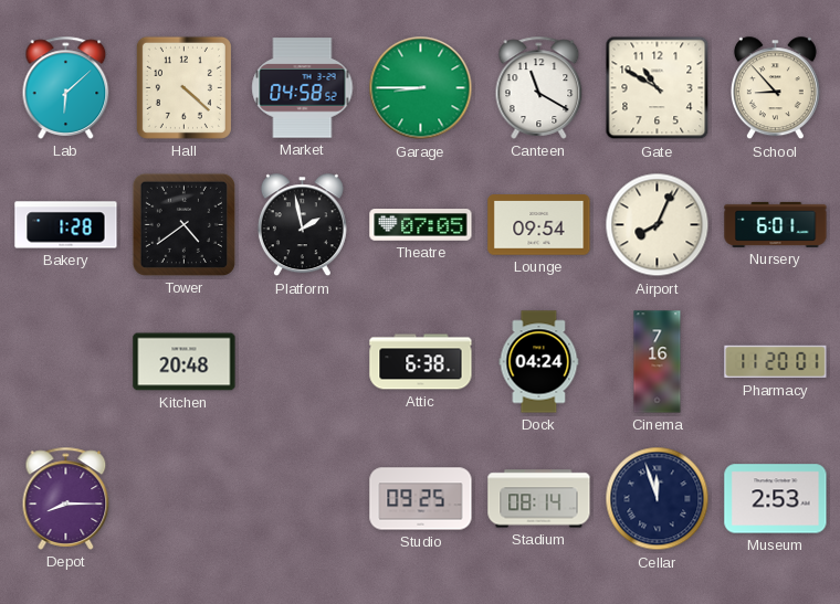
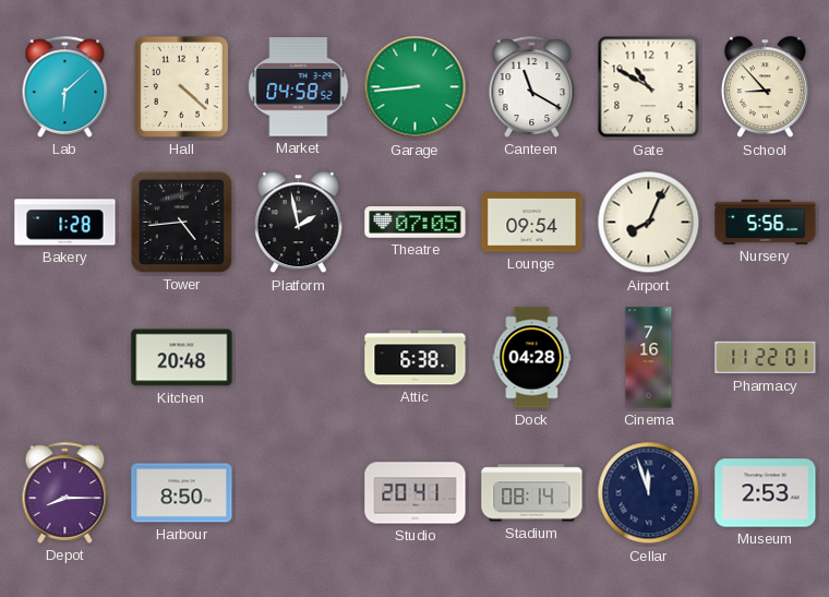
Garage: 8:45 -> 8:44 (416, 87)
Tower: 4:39 -> 4:44 (181, 222)
Nursery: 6:01 -> 5:56 (766, 222)
Dock: 04:24 -> 04:28 (532, 358)
Pharmacy: 11:20 -> 11:22 (766, 358)
Harbour: none -> 8:50 (182, 493)
Studio: 09:25 -> 20:41 (416, 493)
